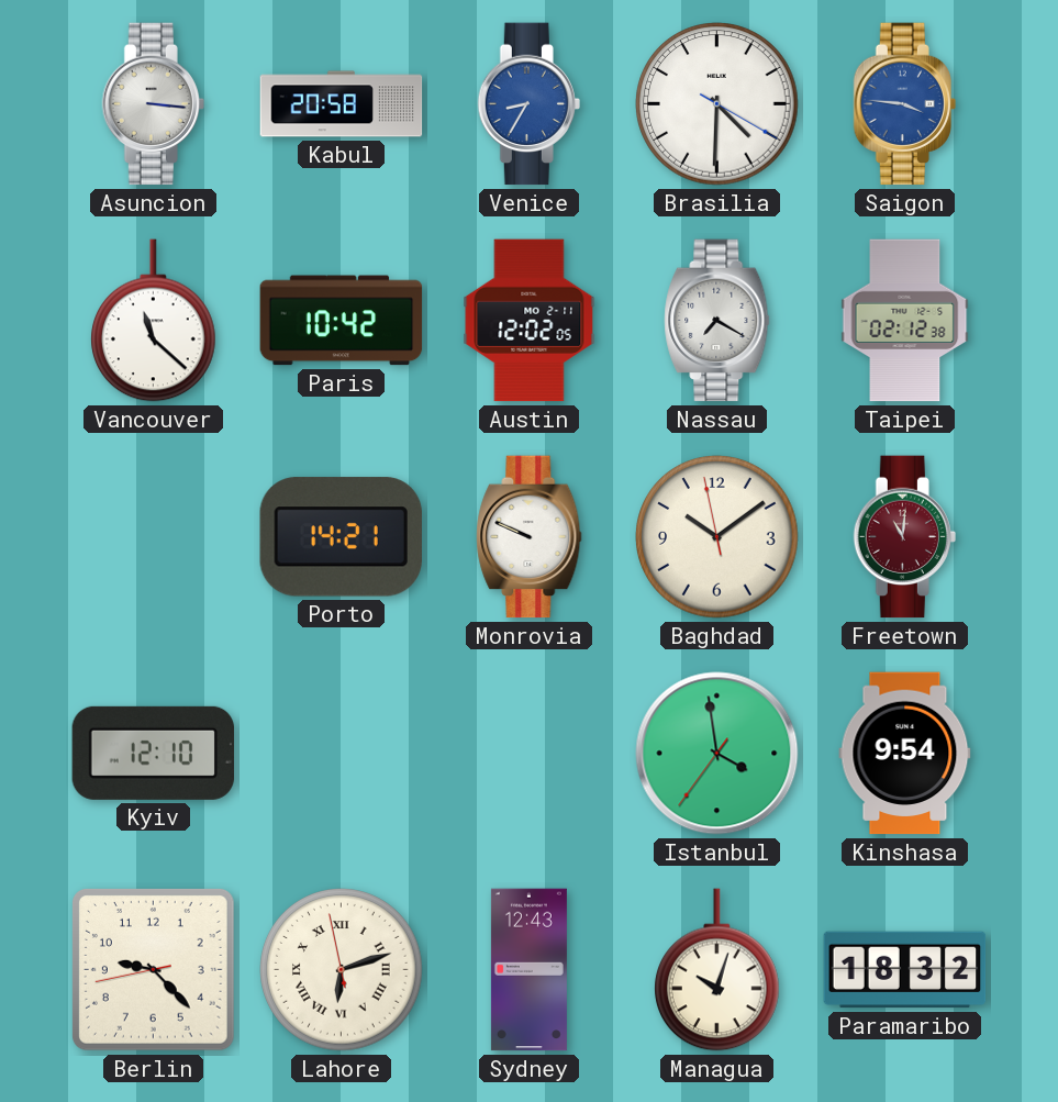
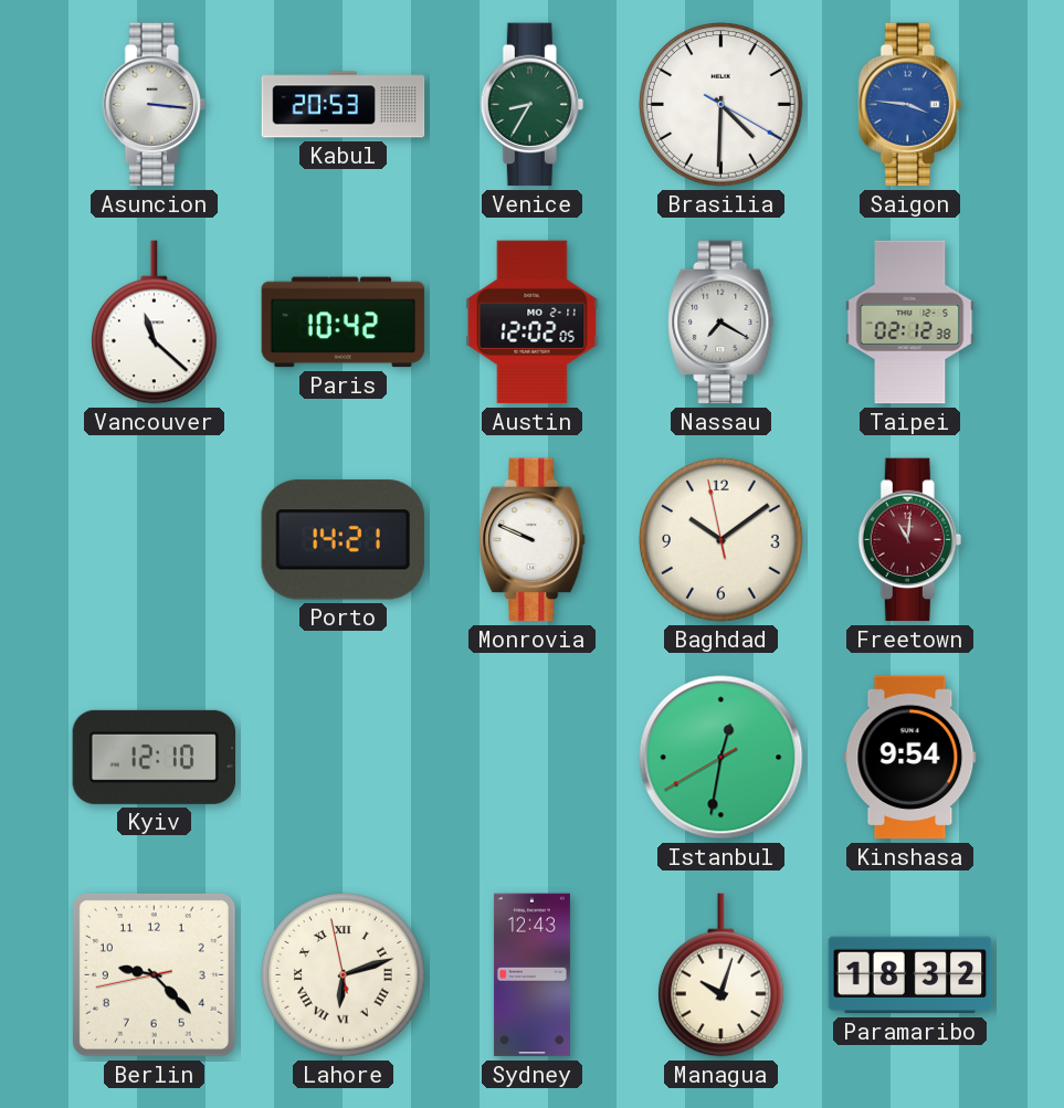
Kabul: 20:58 -> 20:53 (344, 105)
Venice dial: blue -> green (531, 105)
Istanbul: 3:58 -> 12:31 (721, 758)
